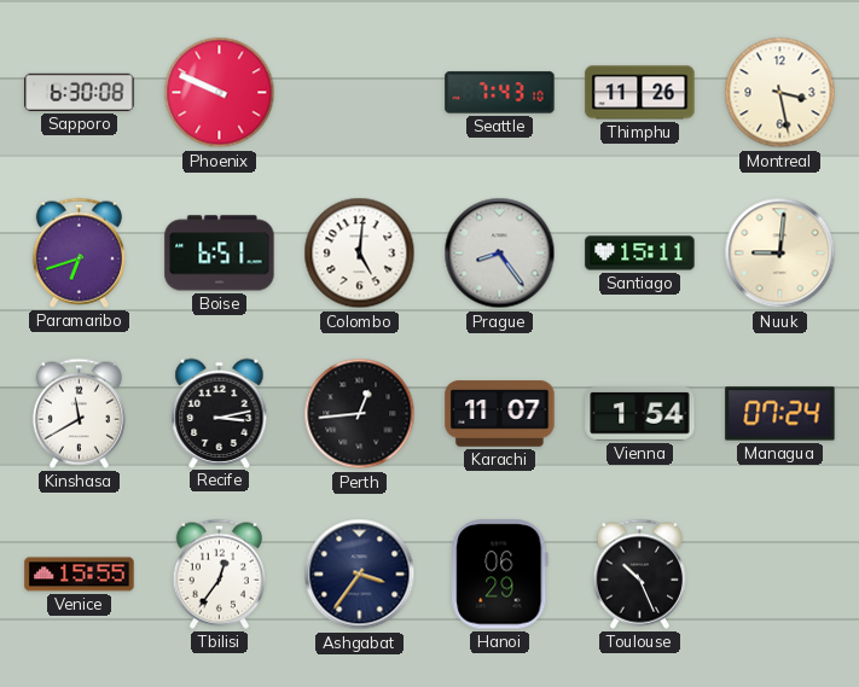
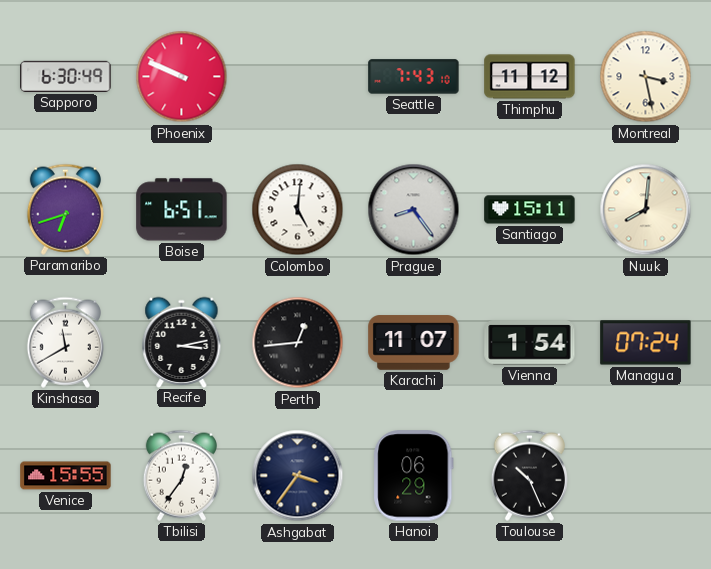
Sapporo: 6:30:08 -> 6:30:49 (66, 76)
Thimphu: 11:26 -> 11:12 (530, 77)
Nuuk: 9:01 -> 8:01 (646, 210)
